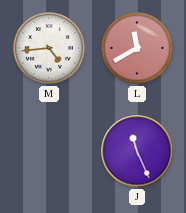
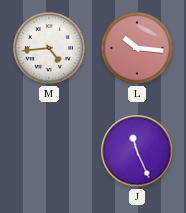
L: 11:40 -> 10:16 (138, 49)
